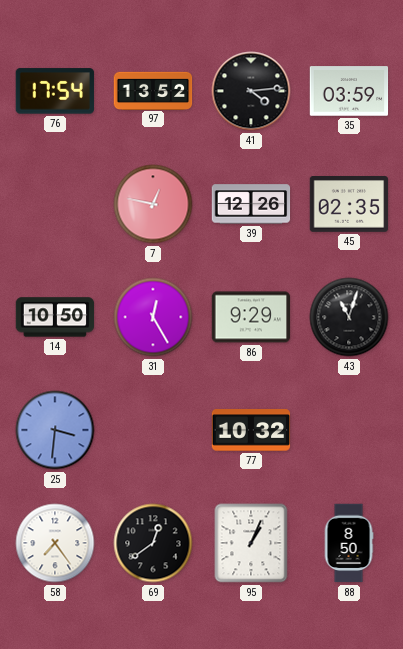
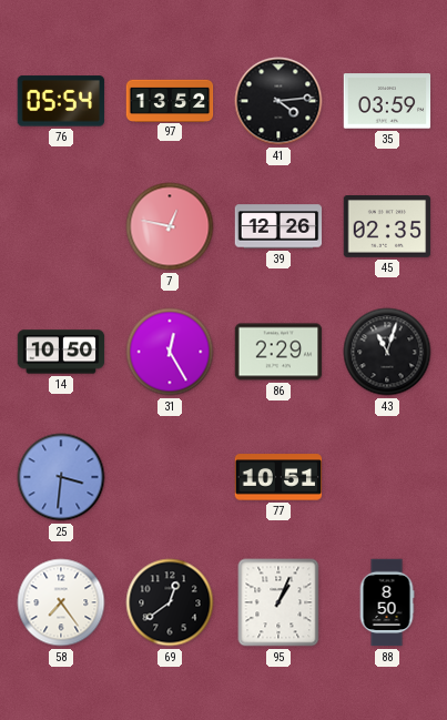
76: 17:54 -> 05:54 (61, 101)
86: 9:29 -> 2:29 (278, 352)
77: 10:32 -> 10:51 (278, 477)
